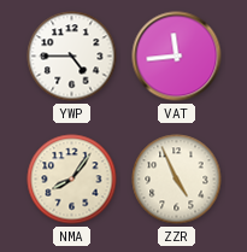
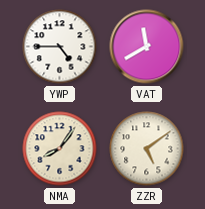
VAT: 11:44 -> 11:40 (147, 47)
ZZR: 4:56 -> 5:09 (147, 149)
